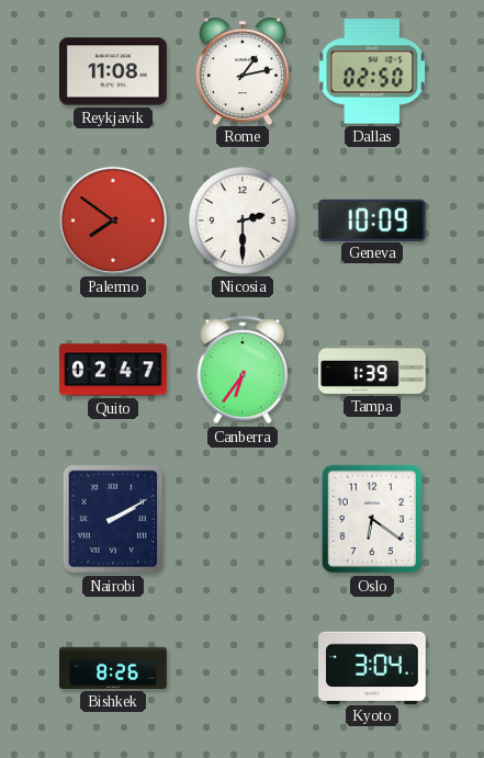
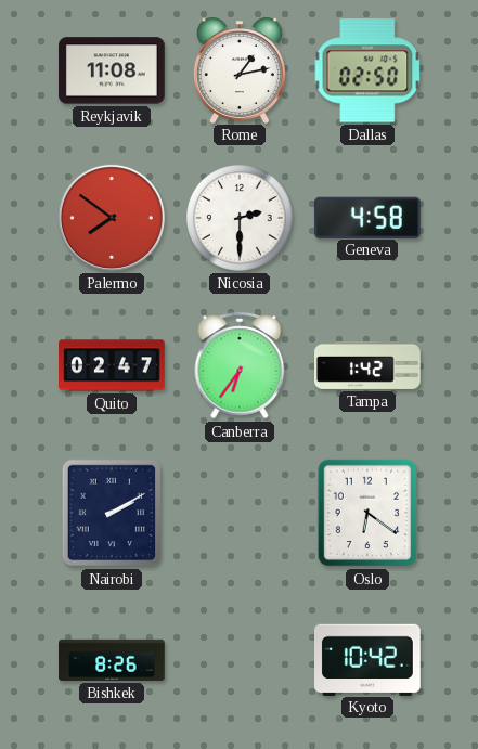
Geneva: 10:09 -> 4:58 (367, 217)
Tampa: 1:39 -> 1:42 (367, 365)
Kyoto: 3:04 -> 10:42 (369, 659)
